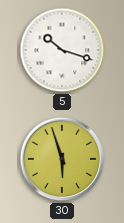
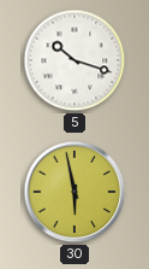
30: 5:57 -> 5:58 (74, 192)
